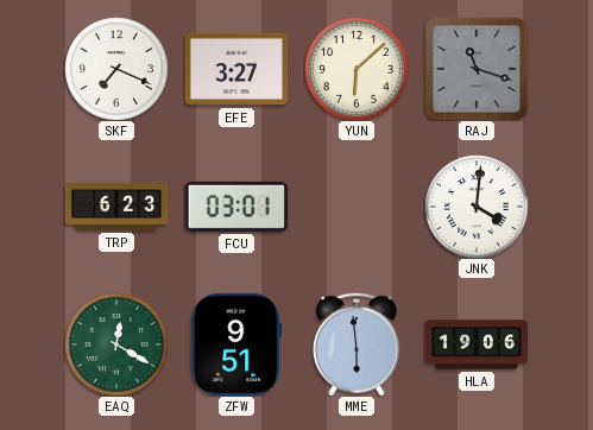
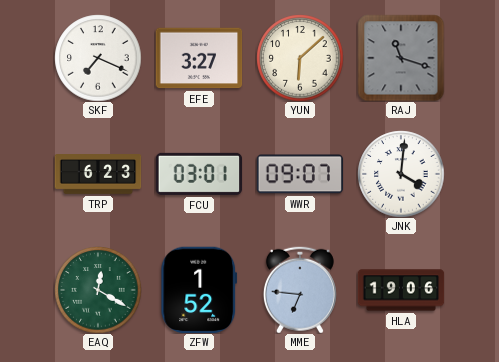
WWR: none -> 09:07 (300, 174)
ZFW: 9:51 -> 1:52 (199, 290)
MME: 5:59 -> 6:46 (300, 290)
